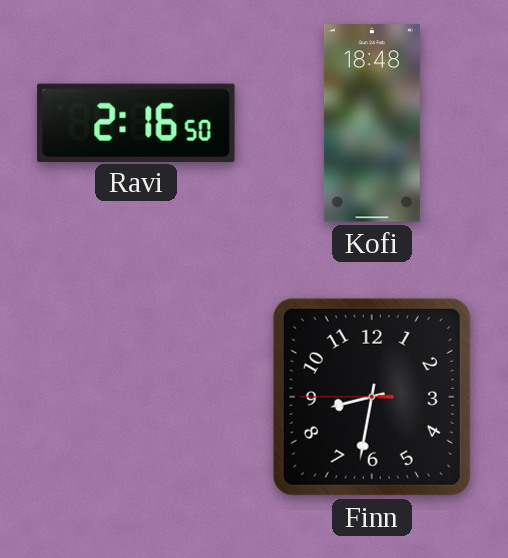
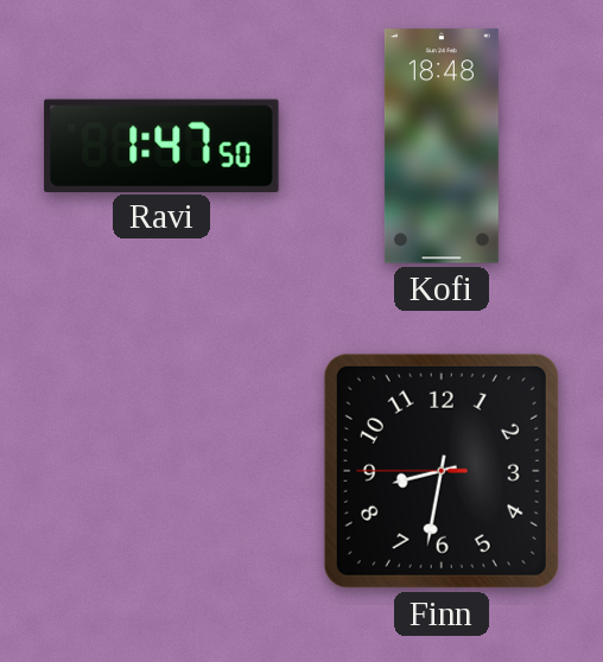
Ravi: 2:16 -> 1:47 (161, 145)
